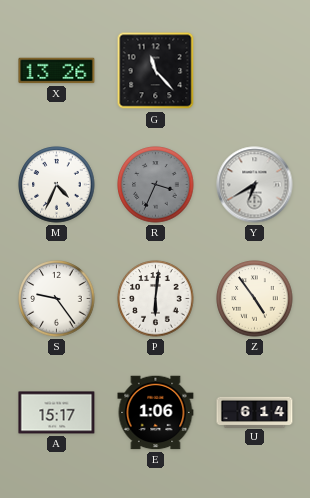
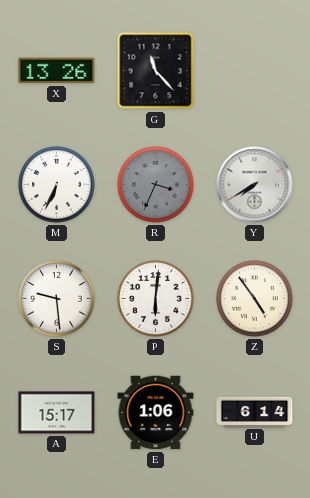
M: 4:34 -> 6:34 (57, 185)
Y: 6:40 -> 7:40 (255, 185)
S: 9:24 -> 9:29 (57, 299)
